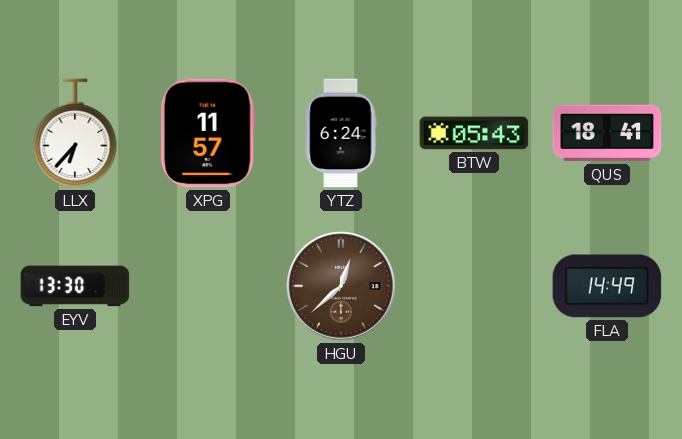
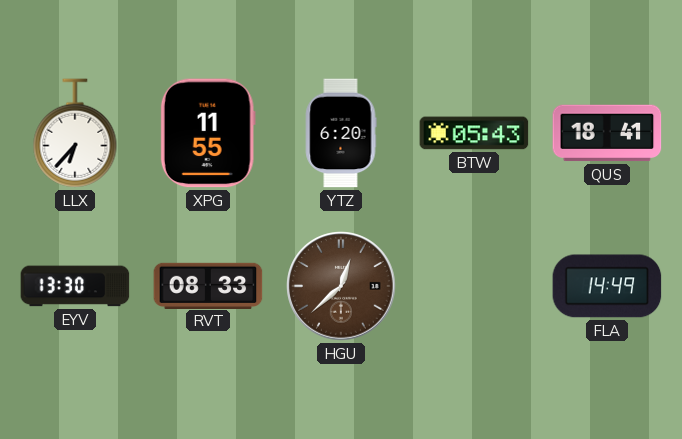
XPG: 11:57 -> 11:55 (208, 133)
YTZ: 6:24 -> 6:20 (341, 133)
RVT: none -> 08:33 (208, 285)
